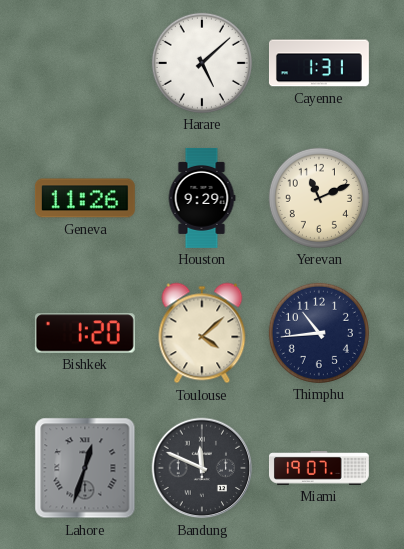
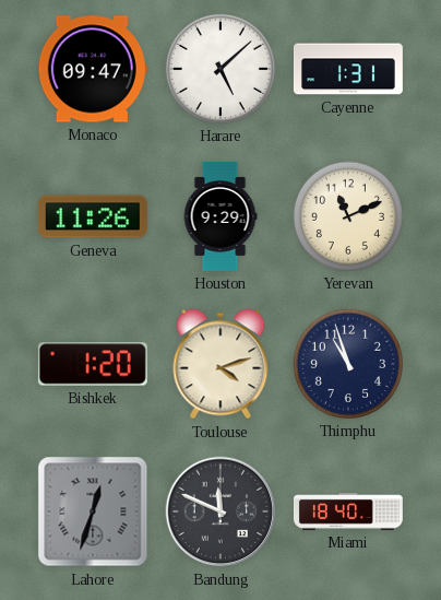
Monaco: none -> 09:47 (93, 69)
Toulouse: 4:08 -> 4:12 (221, 364)
Thimphu: 10:44 -> 10:57 (348, 364)
Miami: 19:07 -> 18:40 (348, 511)
